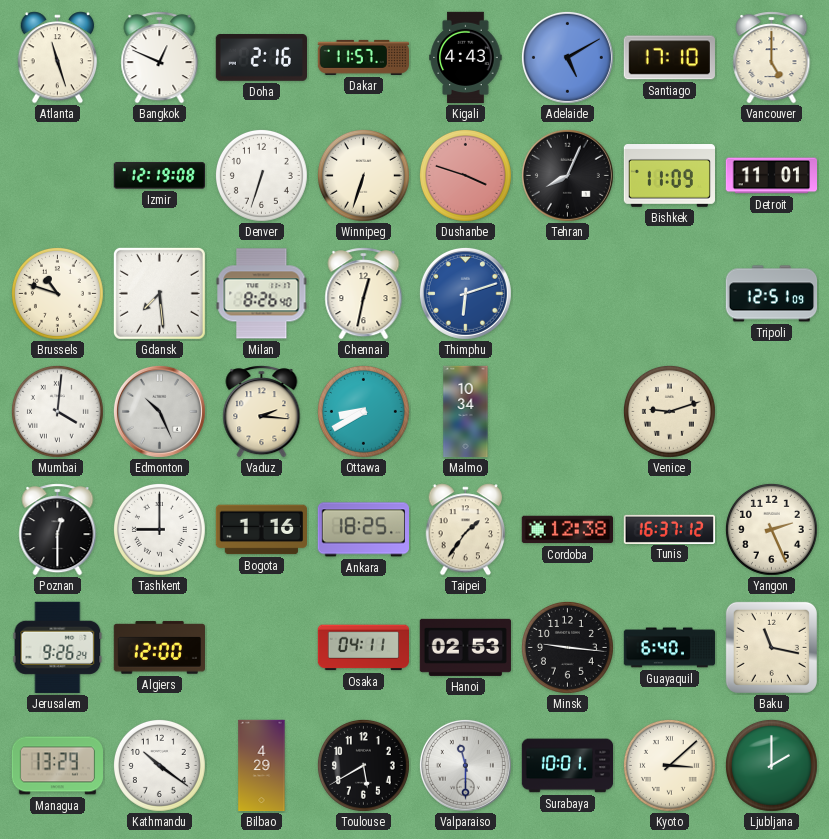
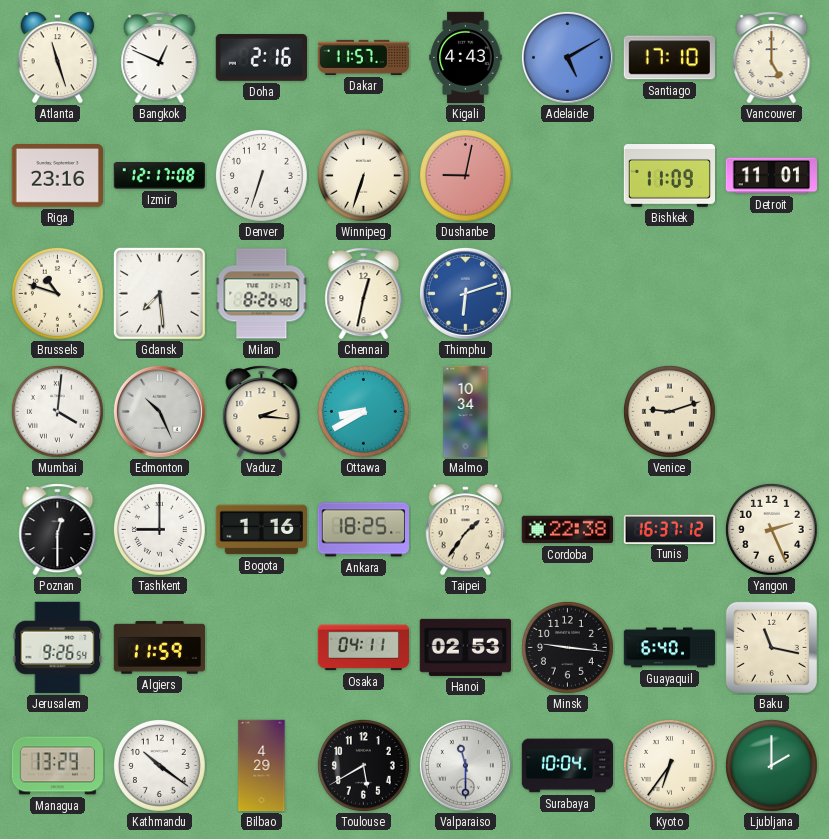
Riga: none -> 23:16 (57, 176)
Izmir: 12:19 -> 12:17 (159, 176)
Dushanbe: 3:48 -> 9:02 (465, 175)
Tehran: 8:04 -> none (567, 175)
Tripoli: 12:51 -> none (772, 294)
Cordoba: 12:38 -> 22:38 (567, 530)
Jerusalem: 9:26:24 -> 9:26:54 (58, 647)
Algiers: 12:00 -> 11:59 (159, 648)
Surabaya: 10:01 -> 10:04 (568, 766)
Kyoto: 3:08 -> 6:36 (669, 765)
